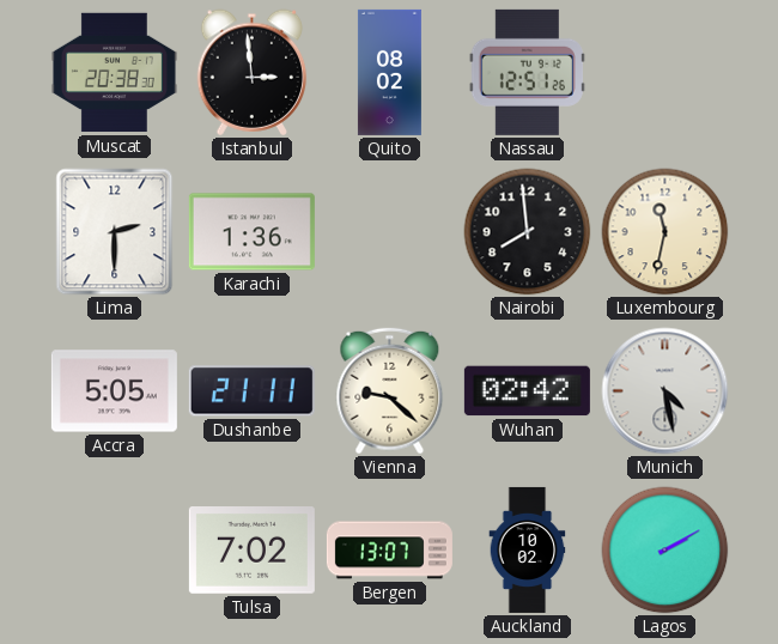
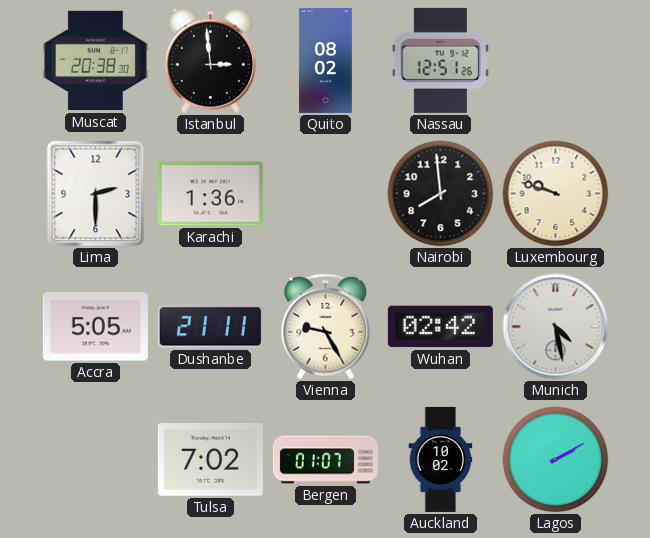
Luxembourg: 11:32 -> 9:48 (556, 194)
Vienna: 9:22 -> 9:25 (326, 327)
Bergen: 13:07 -> 01:07 (325, 460)
